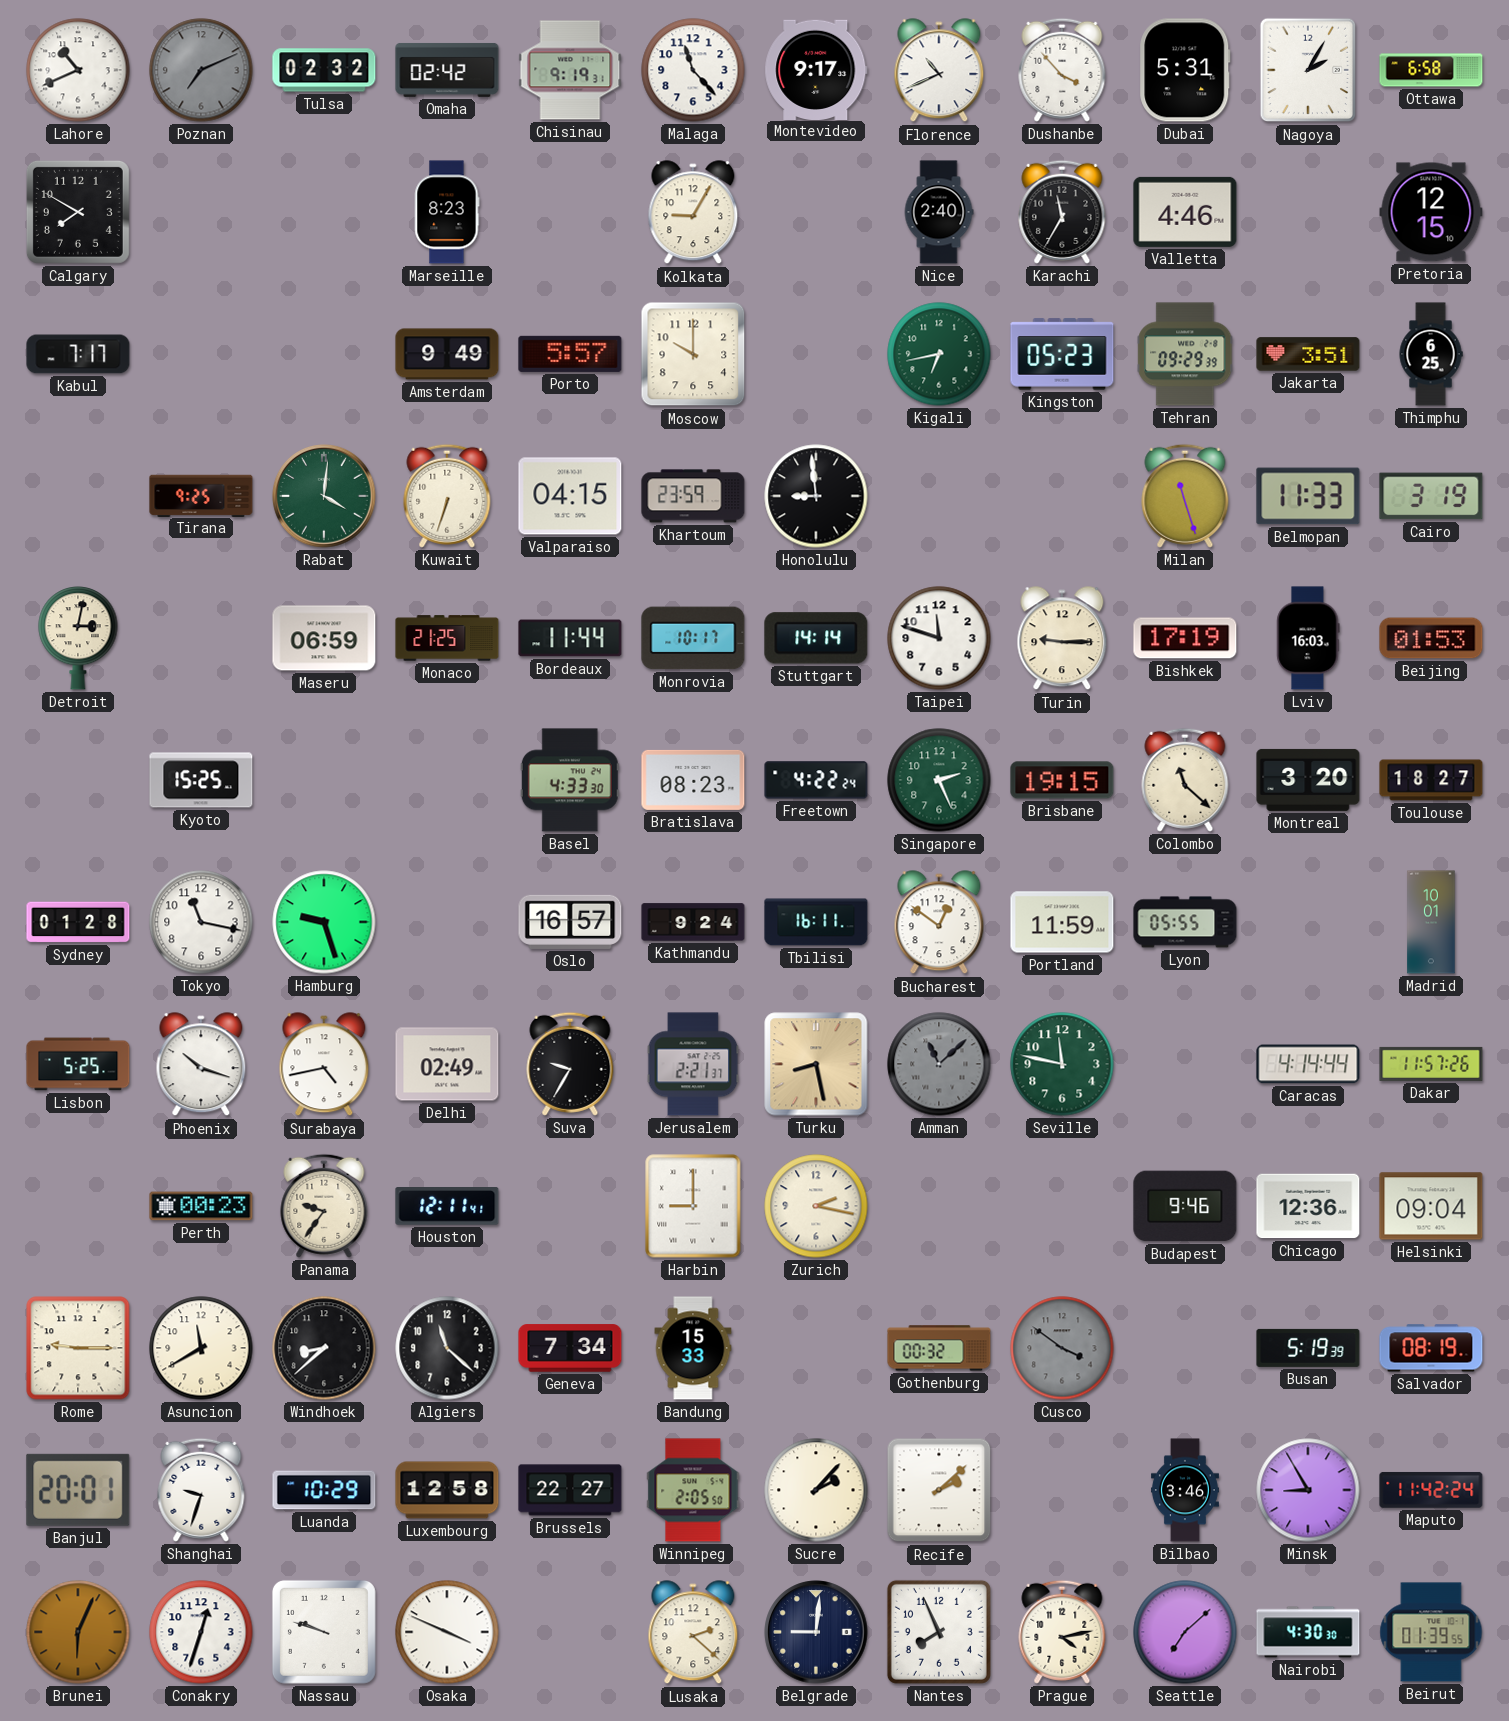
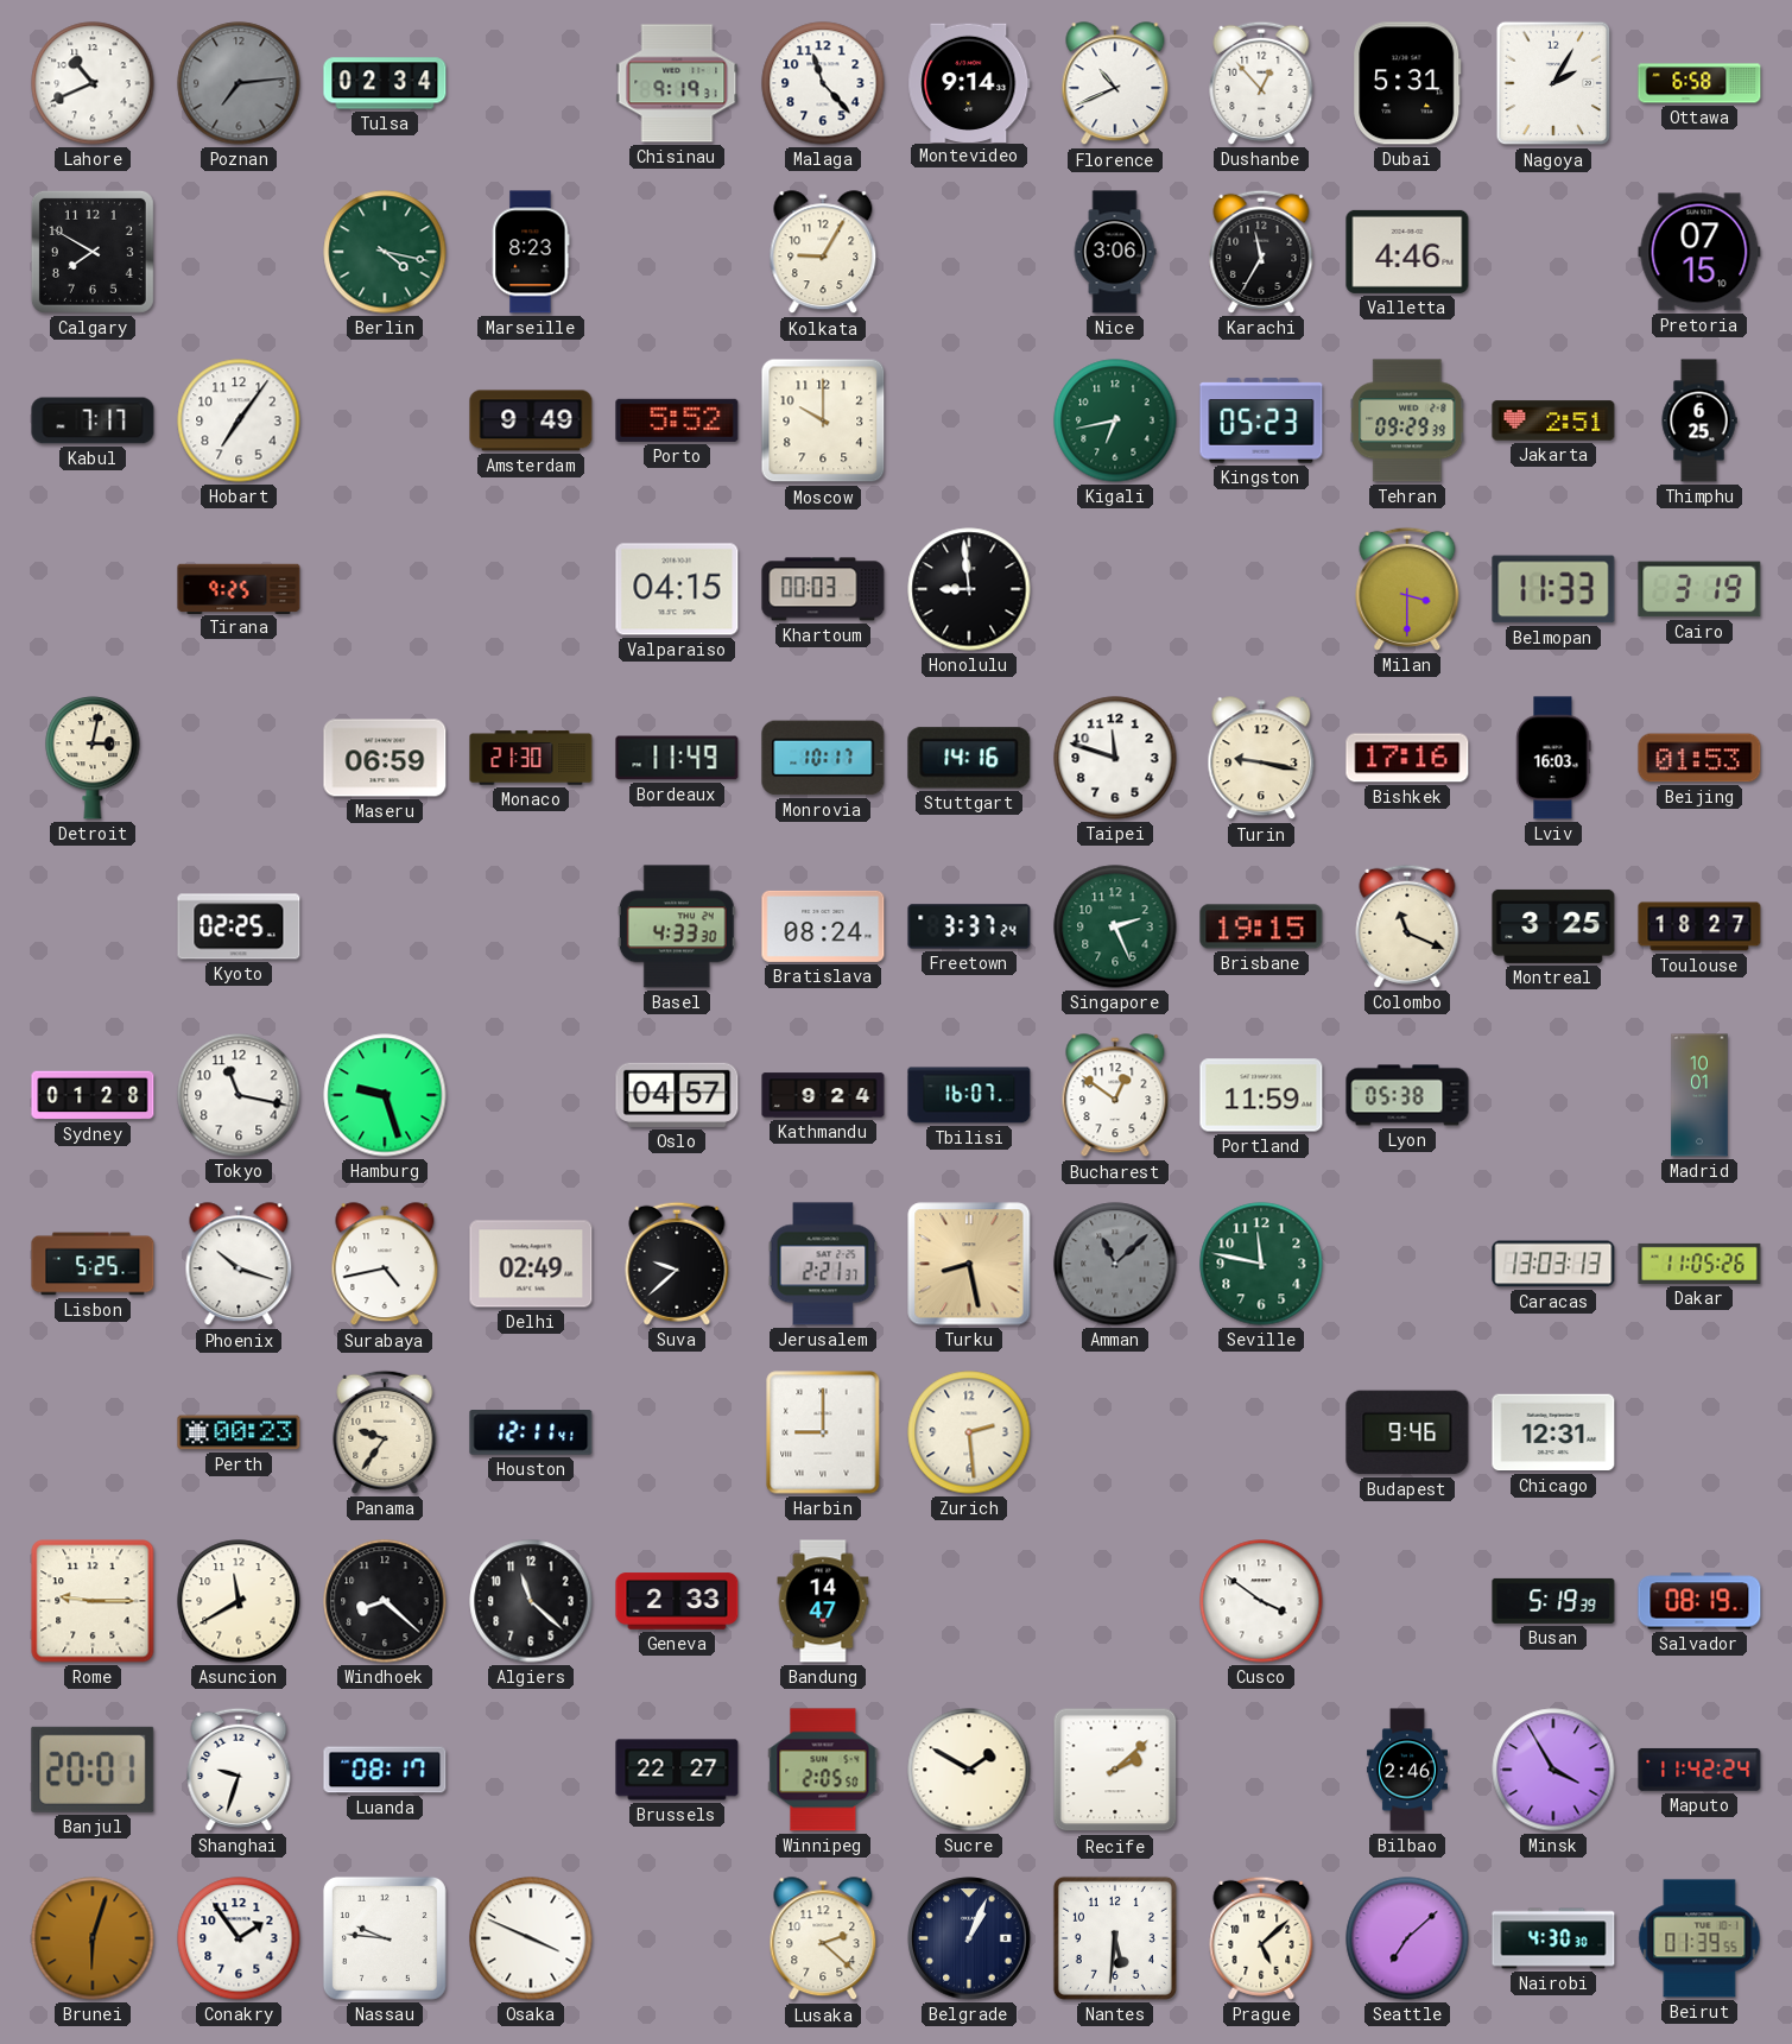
Poznan: 7:11 -> 7:14 (239, 83)
Tulsa: 02:32 -> 02:34 (385, 83)
Omaha: 02:42 -> none (447, 70)
Montevideo: 9:17 -> 9:14 (969, 82)
Dushanbe: 3:53 -> 12:53 (1261, 83)
Berlin: none -> 4:17 (385, 252)
Nice: 2:40 -> 3:06 (1115, 252)
Pretoria: 12:15 -> 07:15 (1699, 252)
Hobart: none -> 7:06 (239, 420)
Porto: 5:57 -> 5:52 (677, 420)
Jakarta: 3:51 -> 2:51 (1553, 420)
Rabat: 4:01 -> none (324, 496)
Kuwait: 6:33 -> none (447, 496)
Khartoum: 23:59 -> 00:03 (823, 589)
Milan: 11:27 -> 3:30 (1407, 589)
Monaco: 21:25 -> 21:30 (531, 758)
Bordeaux: 11:44 -> 11:49 (677, 758)
Stuttgart: 14:14 -> 14:16 (969, 758)
Turin: 9:15 -> 9:17 (1261, 759)
Bishkek: 17:19 -> 17:16 (1407, 758)
Kyoto: 15:25 -> 02:25 (239, 926)
Bratislava: 08:23 -> 08:24 (823, 926)
Freetown: 4:22 -> 3:37 (969, 926)
Colombo: 11:22 -> 11:19 (1407, 926)
Montreal: 3:20 -> 3:25 (1553, 926)
Oslo: 16:57 -> 04:57 (677, 1095)
Tbilisi: 16:11 -> 16:07 (969, 1095)
Lyon: 05:55 -> 05:38 (1407, 1095)
Suva: 9:35 -> 9:38 (677, 1264)
Caracas: 4:14 -> 13:03 (1553, 1264)
Dakar: 11:57 -> 11:05 (1699, 1264)
Zurich: 2:17 -> 2:29 (969, 1432)
Chicago: 12:36 -> 12:31 (1553, 1432)
Helsinki: 09:04 -> none (1431, 1206)
Windhoek: 8:38 -> 8:22 (385, 1601)
Geneva: 7:34 -> 2:33 (677, 1601)
Bandung: 15:33 -> 14:47 (823, 1601)
Gothenburg: 00:32 -> none (939, 1348)
Cusco dial: grey -> white (1261, 1601)
Luanda: 10:29 -> 08:17 (385, 1770)
Luxembourg: 12:58 -> none (447, 1490)
Sucre: 2:07 -> 1:50 (969, 1770)
Bilbao: 3:46 -> 2:46 (1407, 1770)
Minsk: 8:55 -> 3:55 (1553, 1770)
Brunei: 6:04 -> 6:03 (93, 1938)
Conakry: 12:33 -> 1:54 (239, 1938)
Nassau: 9:48 -> 9:46 (385, 1938)
Belgrade: 9:01 -> 1:04 (969, 1938)
Nantes: 7:56 -> 5:31 (1115, 1938)
Prague: 4:13 -> 5:08 (1261, 1938)
